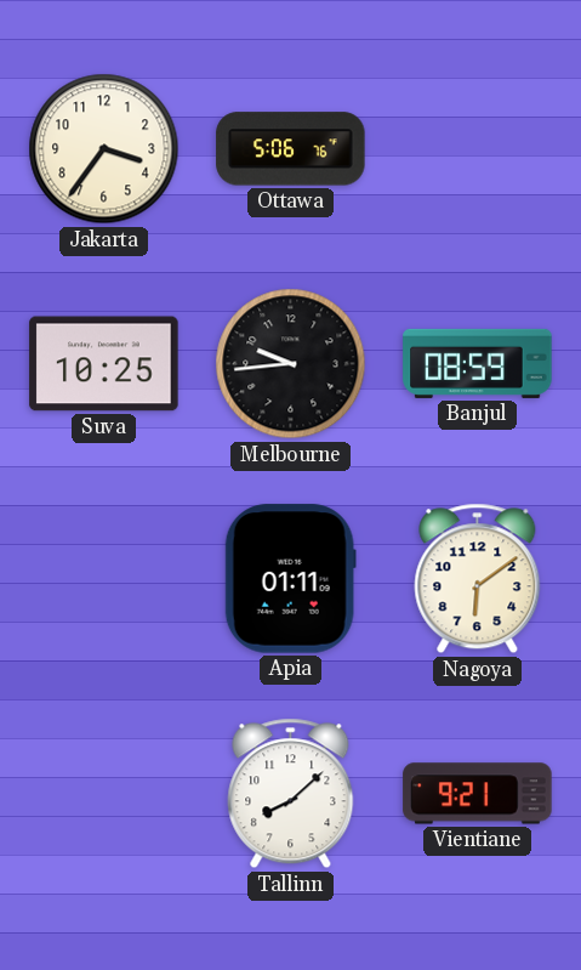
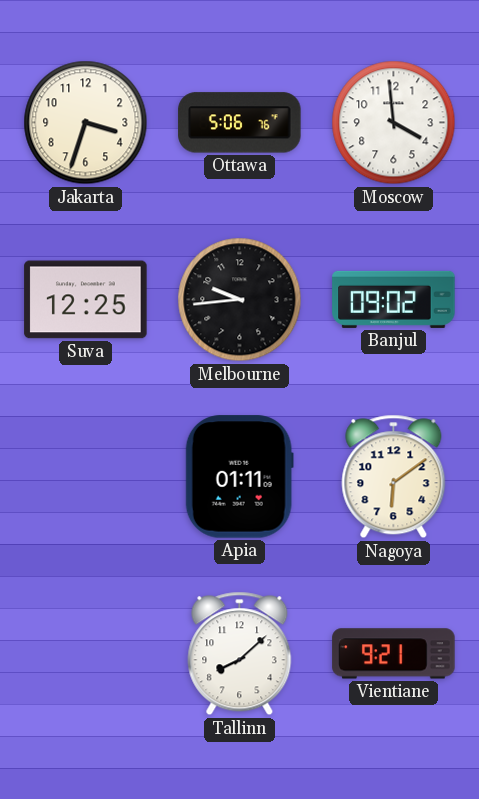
Jakarta: 3:36 -> 3:33 (86, 123)
Moscow: none -> 3:59 (394, 123)
Suva: 10:25 -> 12:25 (86, 300)
Banjul: 08:59 -> 09:02 (394, 299)
